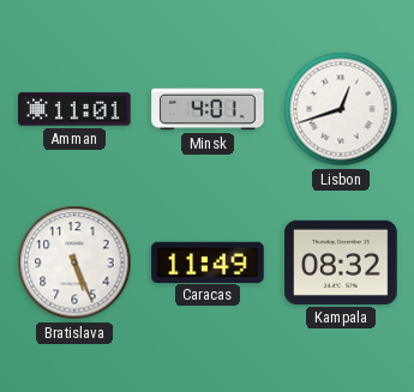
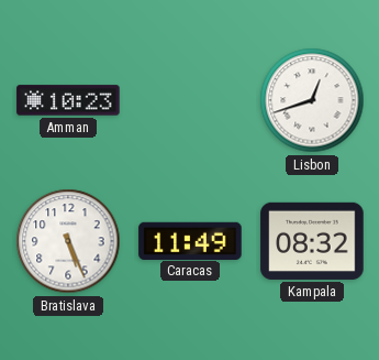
Amman: 11:01 -> 10:23 (68, 100)
Minsk: 4:01 -> none (208, 109)
